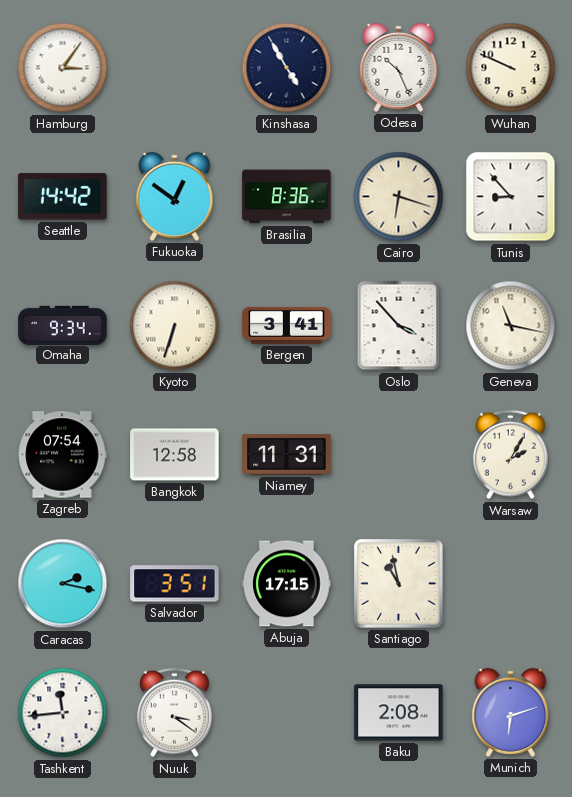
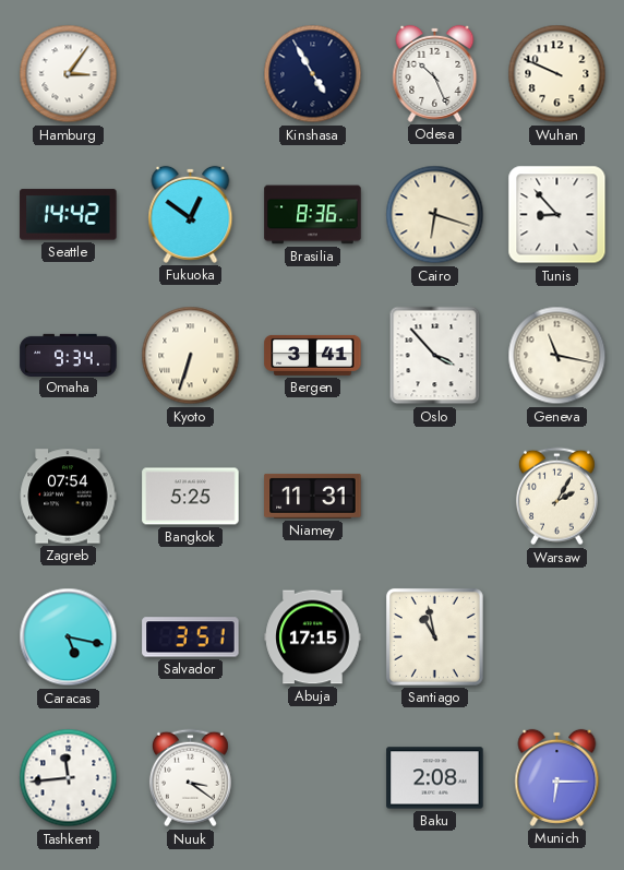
Bangkok: 12:58 -> 5:25 (191, 497)
Caracas: 2:17 -> 5:17 (69, 637)
Munich: 6:12 -> 6:15 (557, 777)
